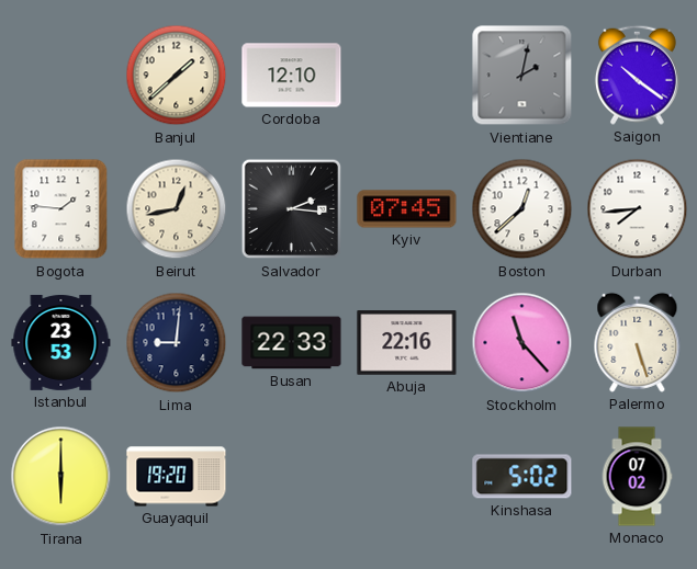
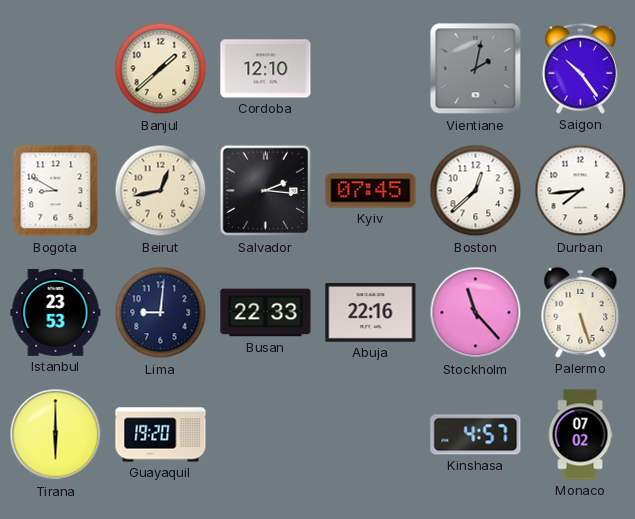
Saigon: 10:21 -> 10:24 (580, 68)
Bogota: 1:46 -> 8:50 (56, 191)
Kinshasa: 5:02 -> 4:57 (476, 435)
